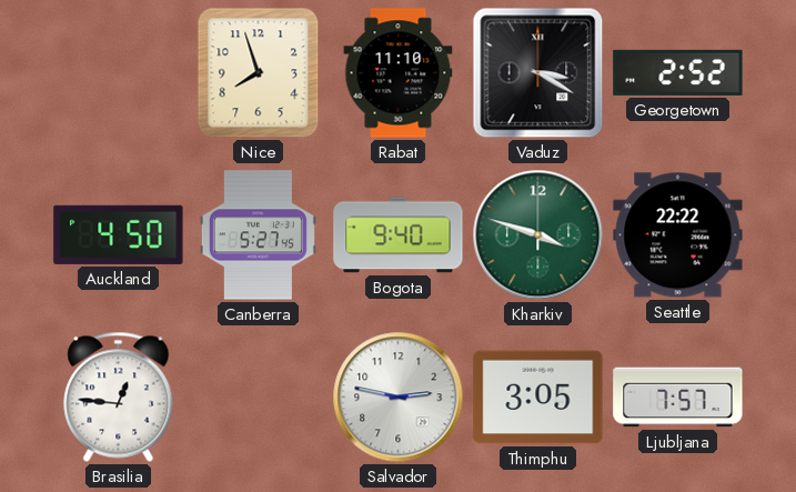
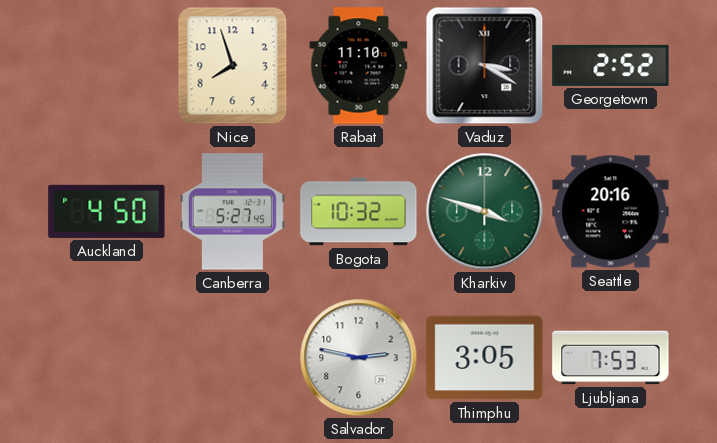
Bogota: 9:40 -> 10:32 (359, 212)
Seattle: 22:22 -> 20:16 (611, 212)
Brasilia: 12:46 -> none (119, 396)
Ljubljana: 7:57 -> 7:53 (611, 358)
